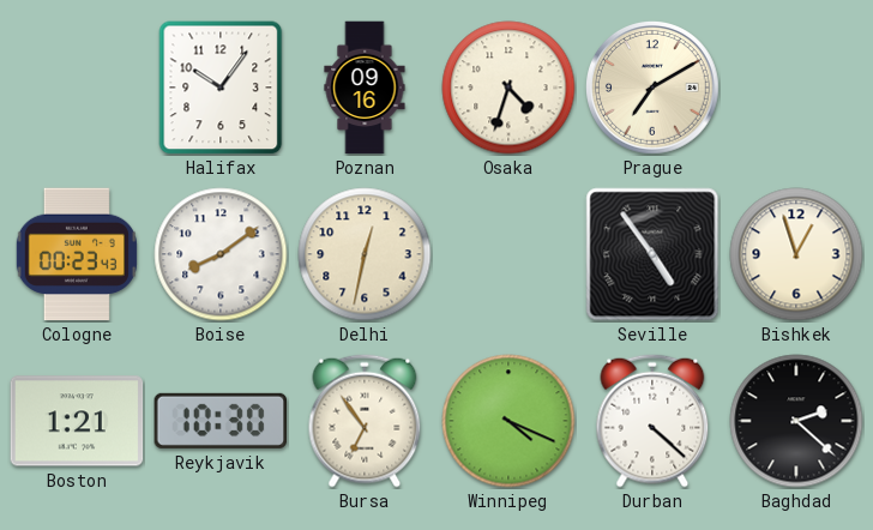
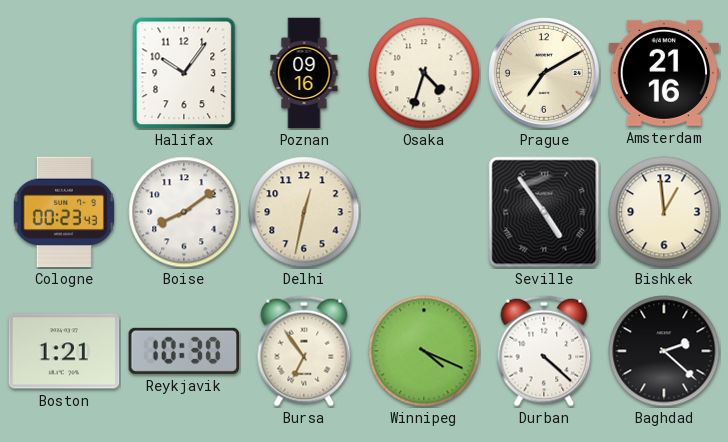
Amsterdam: none -> 21:16 (664, 73)
Bishkek: 12:57 -> 12:59 (664, 212)
